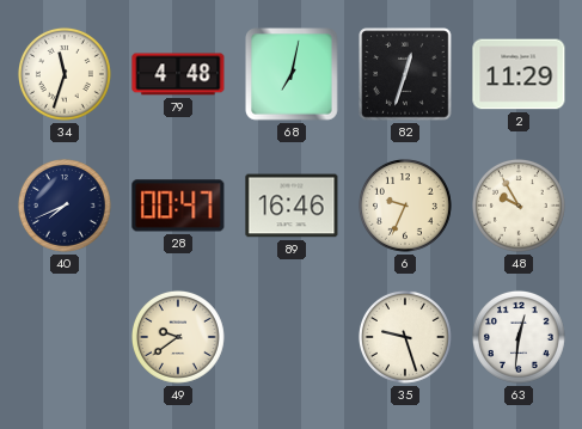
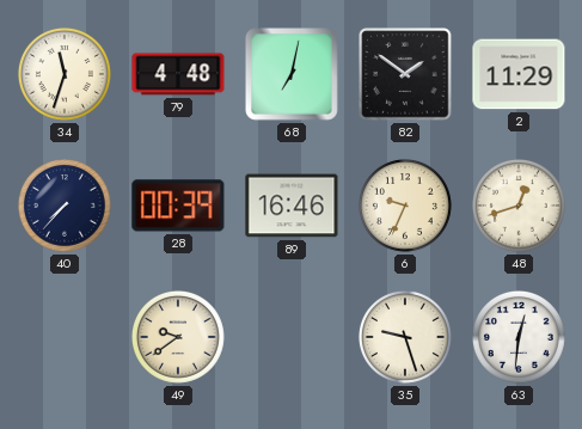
82: 12:33 -> 1:51 (405, 74)
40: 7:41 -> 7:37 (65, 206)
28: 00:47 -> 00:39 (178, 206)
48: 9:55 -> 12:42 (519, 206)
